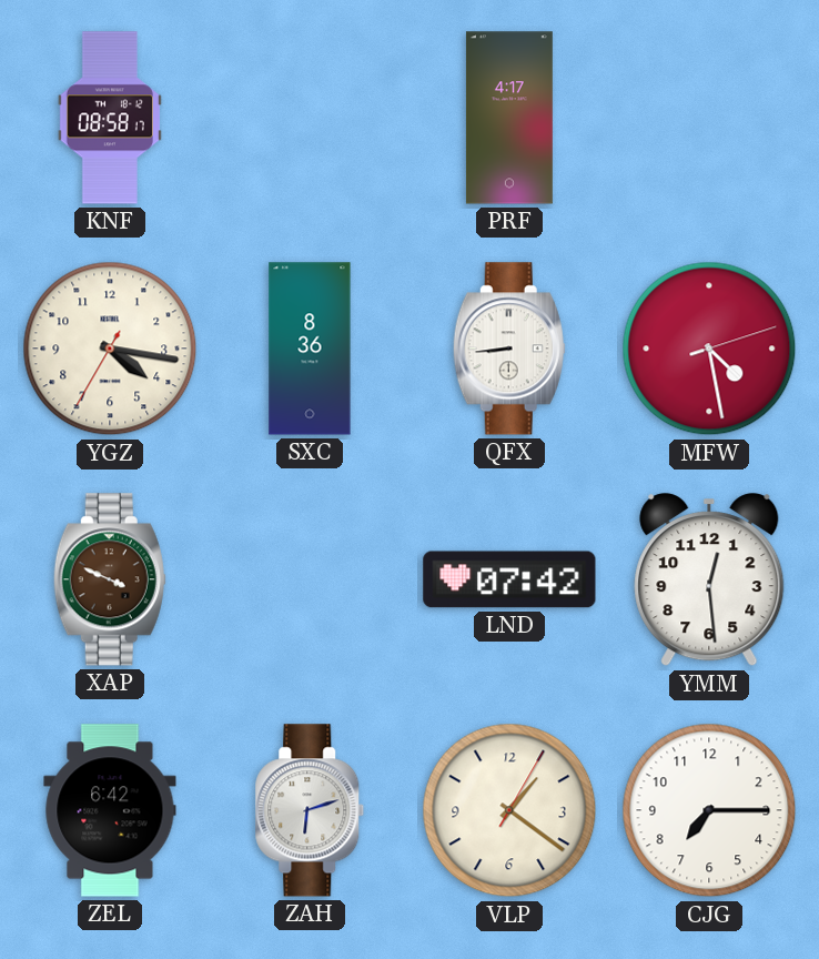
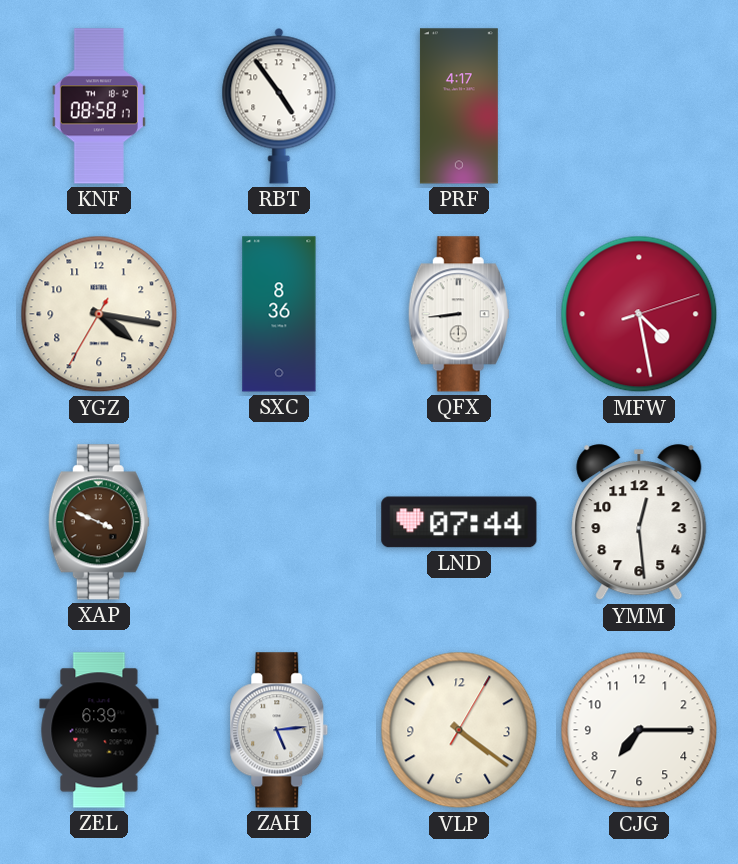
RBT: none -> 4:54 (279, 106)
LND: 07:42 -> 07:44 (459, 522)
ZEL: 6:42 -> 6:39 (99, 730)
ZAH: 6:12 -> 5:14 (279, 730)
VLP: 1:21 -> 4:21 (459, 730)
